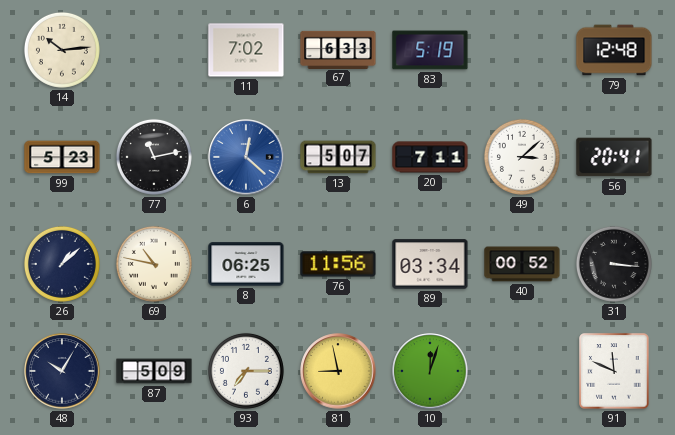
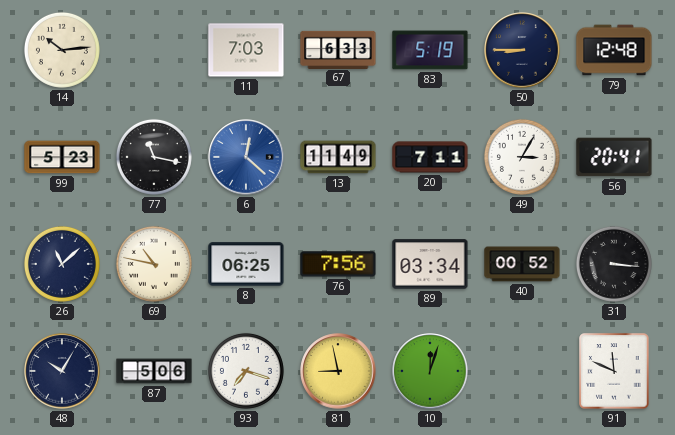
11: 7:02 -> 7:03 (246, 50)
50: none -> 8:45 (522, 50)
77: 11:13 -> 11:17 (154, 157)
13: 5:07 -> 11:49 (338, 157)
49: 3:08 -> 3:05 (522, 157)
26: 1:08 -> 11:08 (62, 264)
76: 11:56 -> 7:56 (338, 264)
87: 5:09 -> 5:06 (154, 371)
93: 7:15 -> 7:18 (246, 371)
